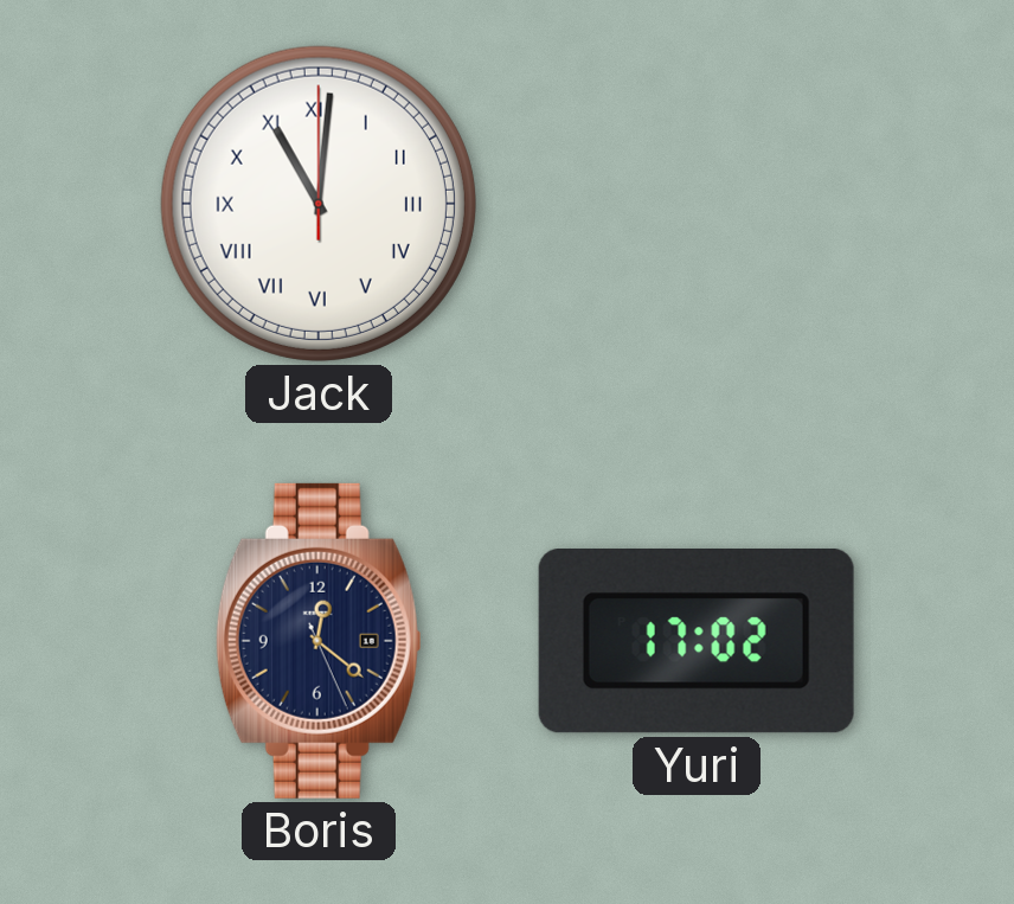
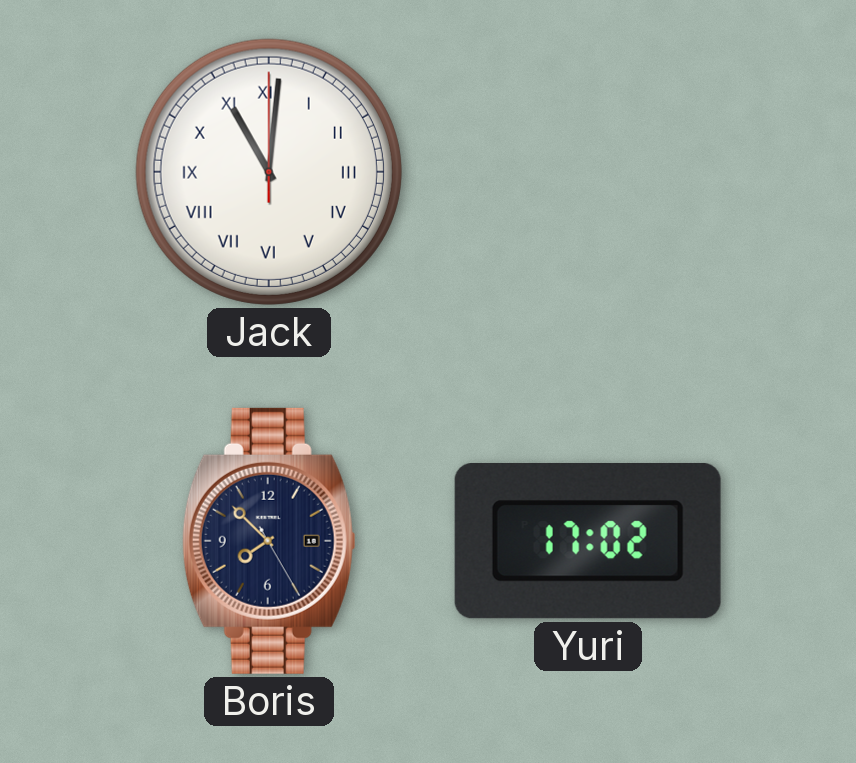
Boris: 12:21 -> 7:52 (269, 541)
